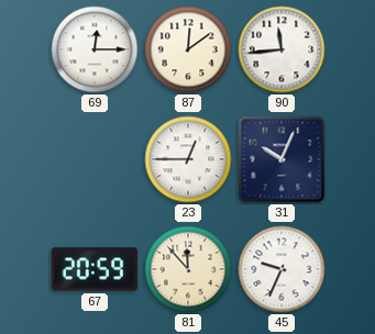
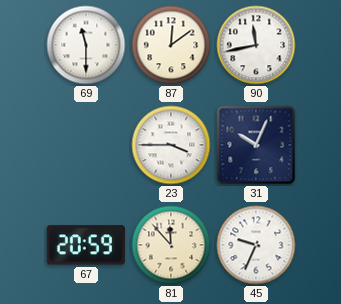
69: 12:15 -> 11:30 (86, 45)
90: 11:44 -> 11:43 (256, 45)
23: 12:45 -> 3:45 (171, 145)
